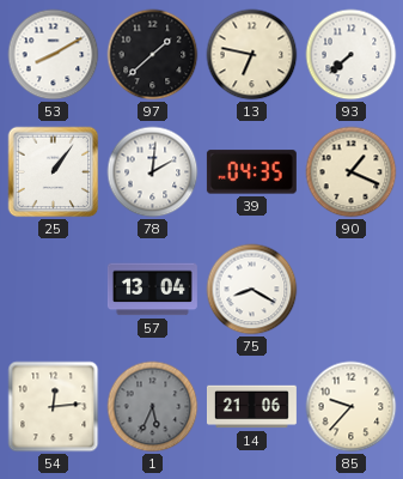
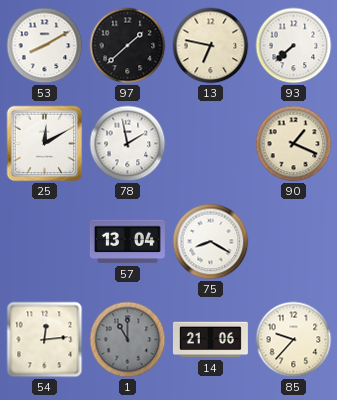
25: 1:06 -> 12:10 (45, 144)
78: 2:01 -> 1:58 (128, 144)
39: 04:35 -> none (251, 172)
1: 5:34 -> 11:00 (128, 340)
